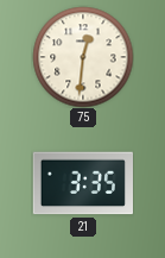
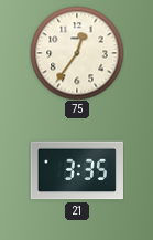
75: 12:31 -> 12:36 (77, 53)
